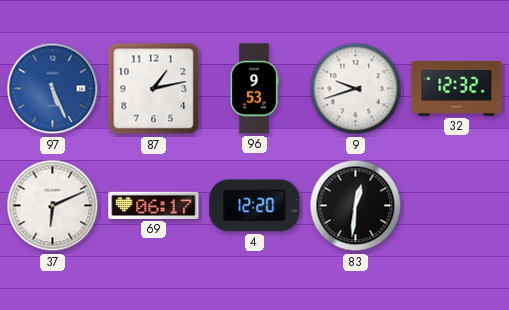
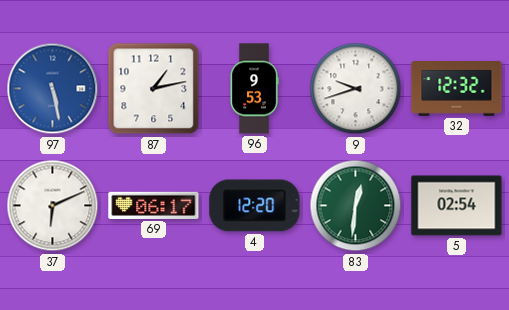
97: 5:26 -> 5:28 (53, 89)
83 dial: black -> green (356, 206)
5: none -> 02:54 (457, 206)
